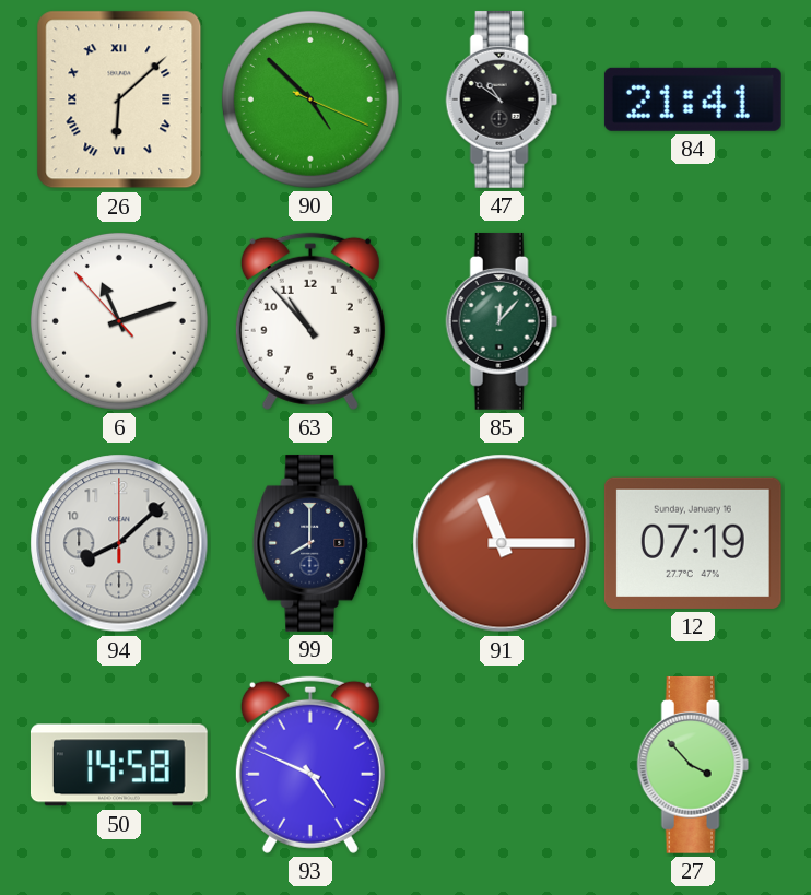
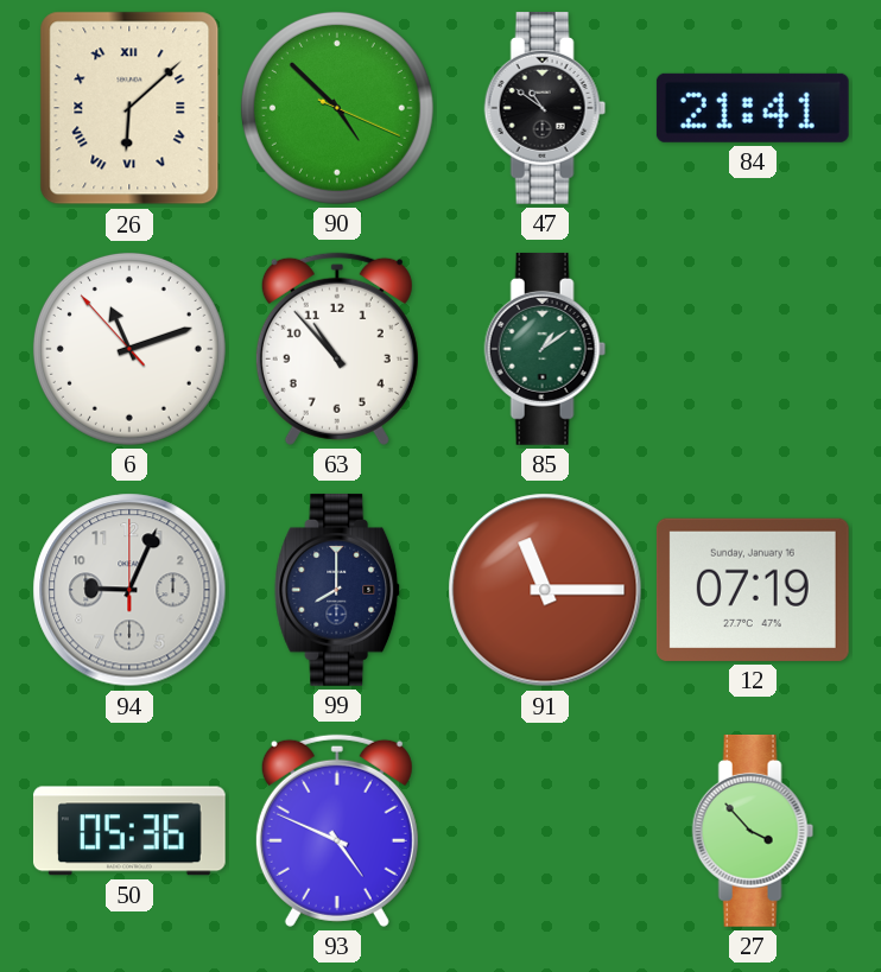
85: 12:07 -> 1:09 (545, 349)
94: 8:08 -> 9:04 (129, 590)
50: 14:58 -> 05:36 (129, 831)
